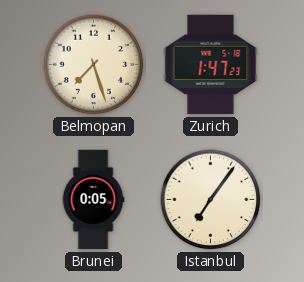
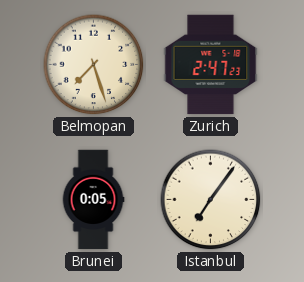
Zurich: 1:47 -> 2:47 (211, 65)
